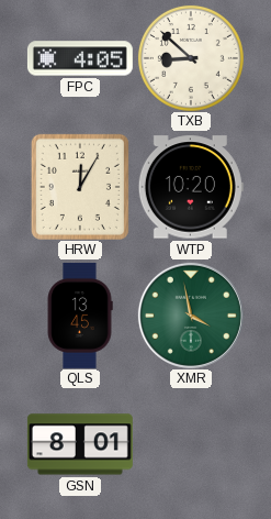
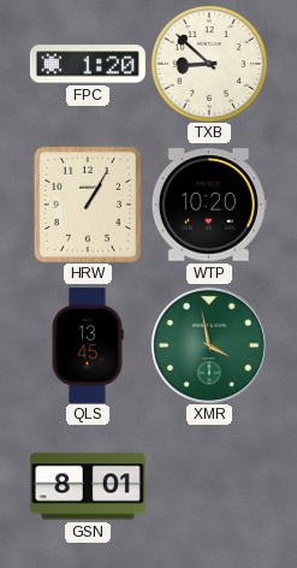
FPC: 4:05 -> 1:20 (88, 64)
HRW: 12:05 -> 1:05 (88, 205)
